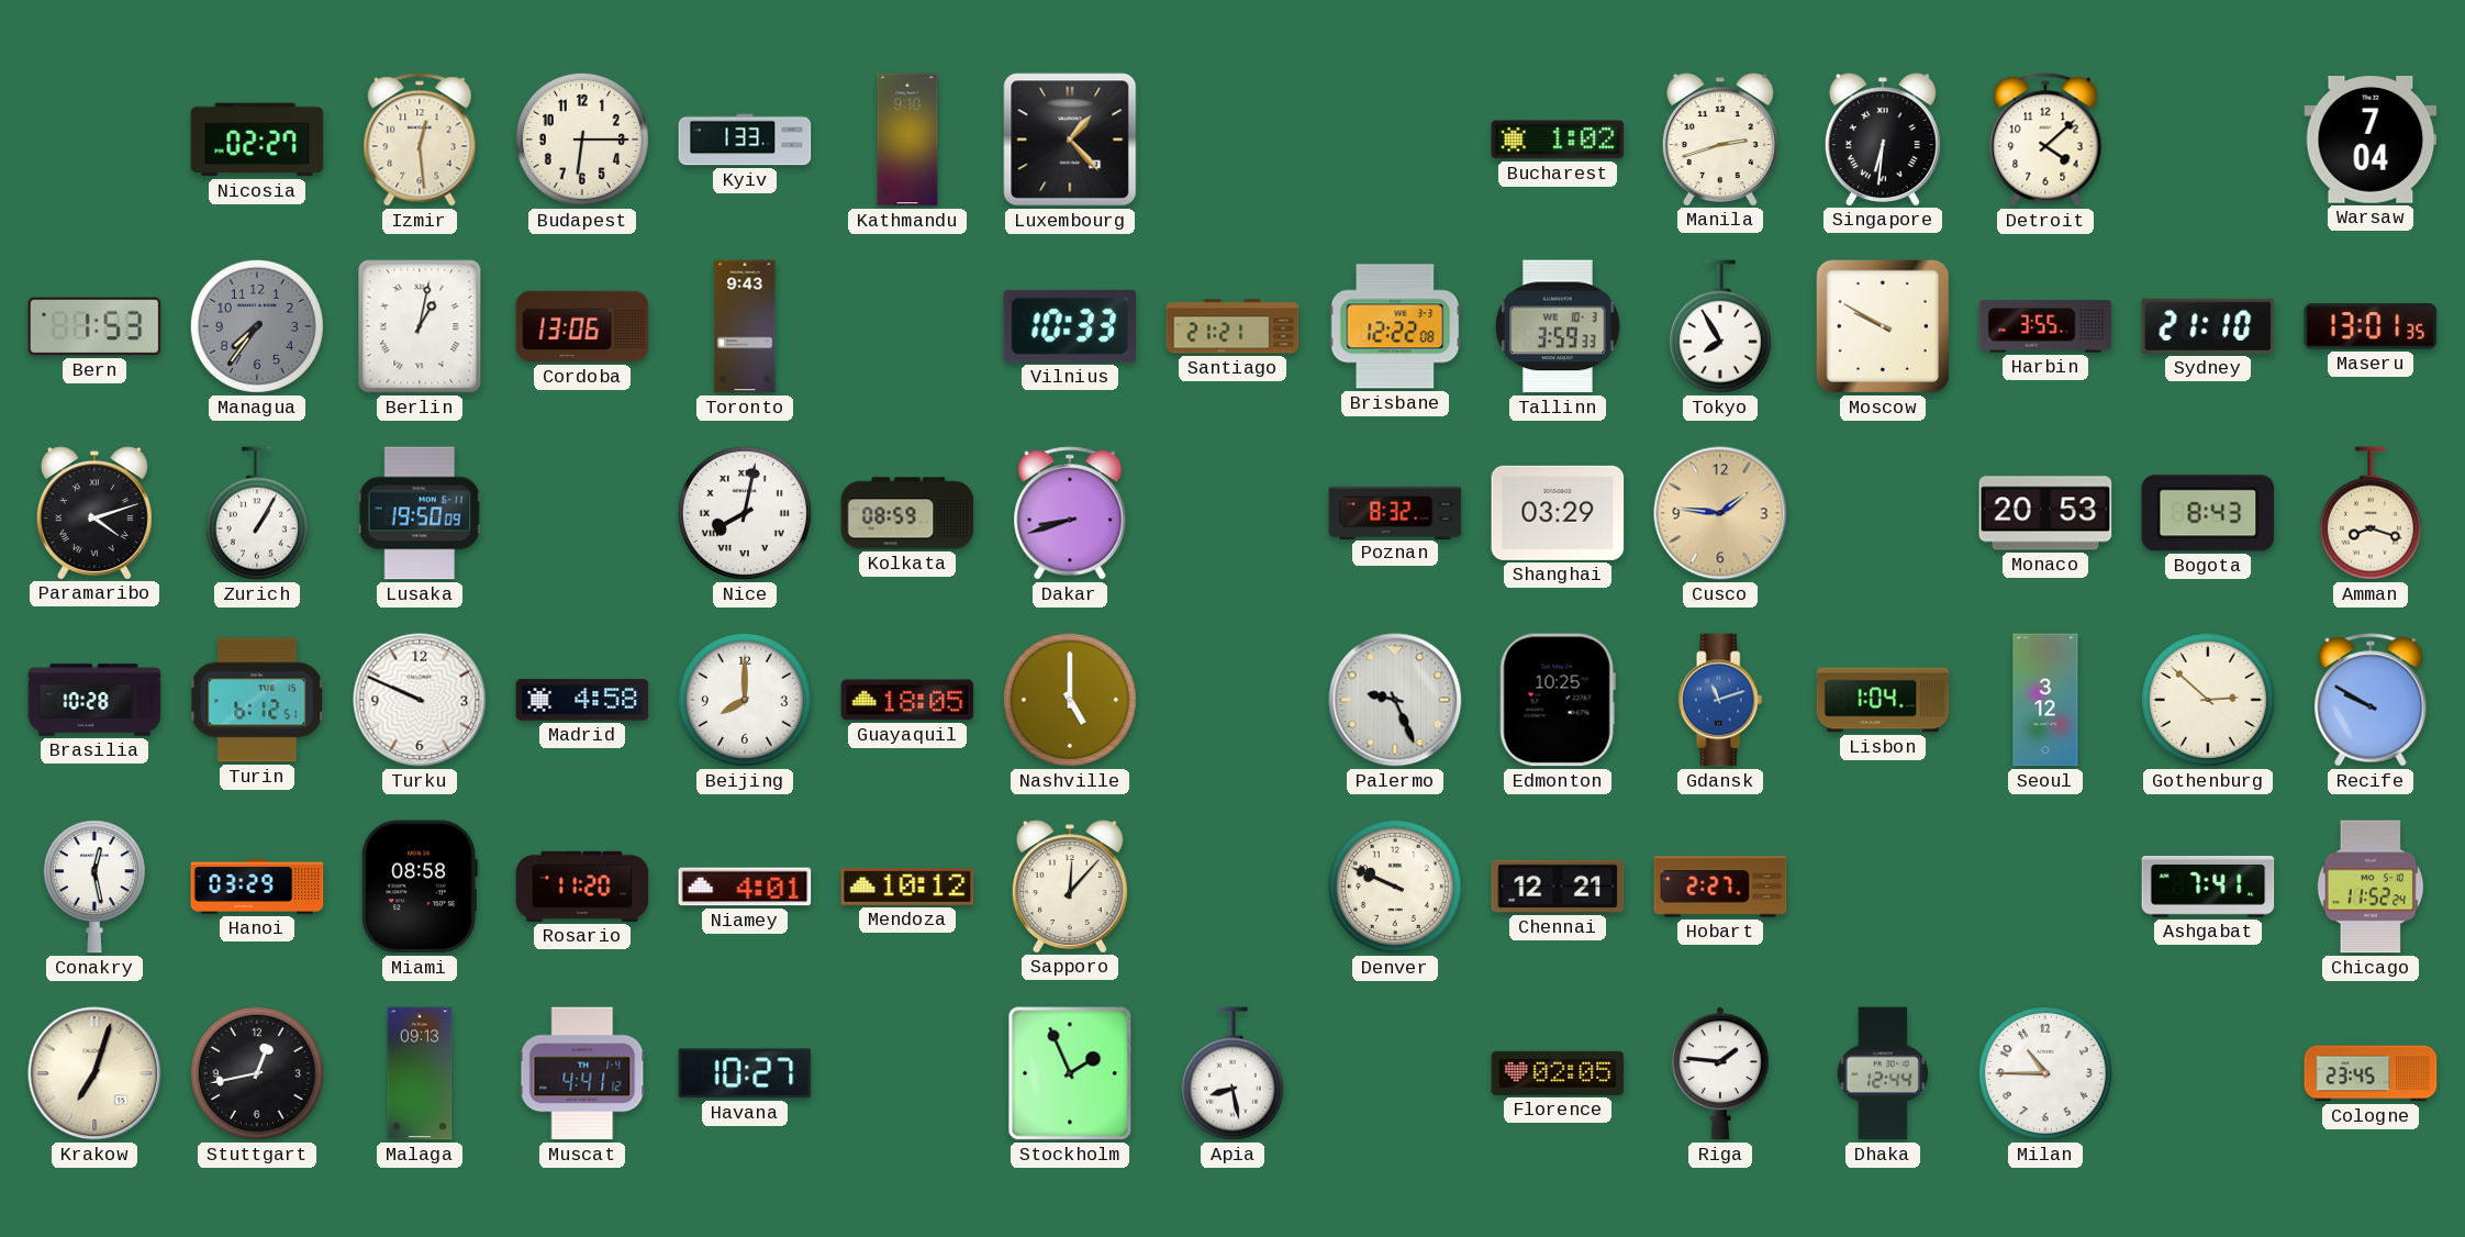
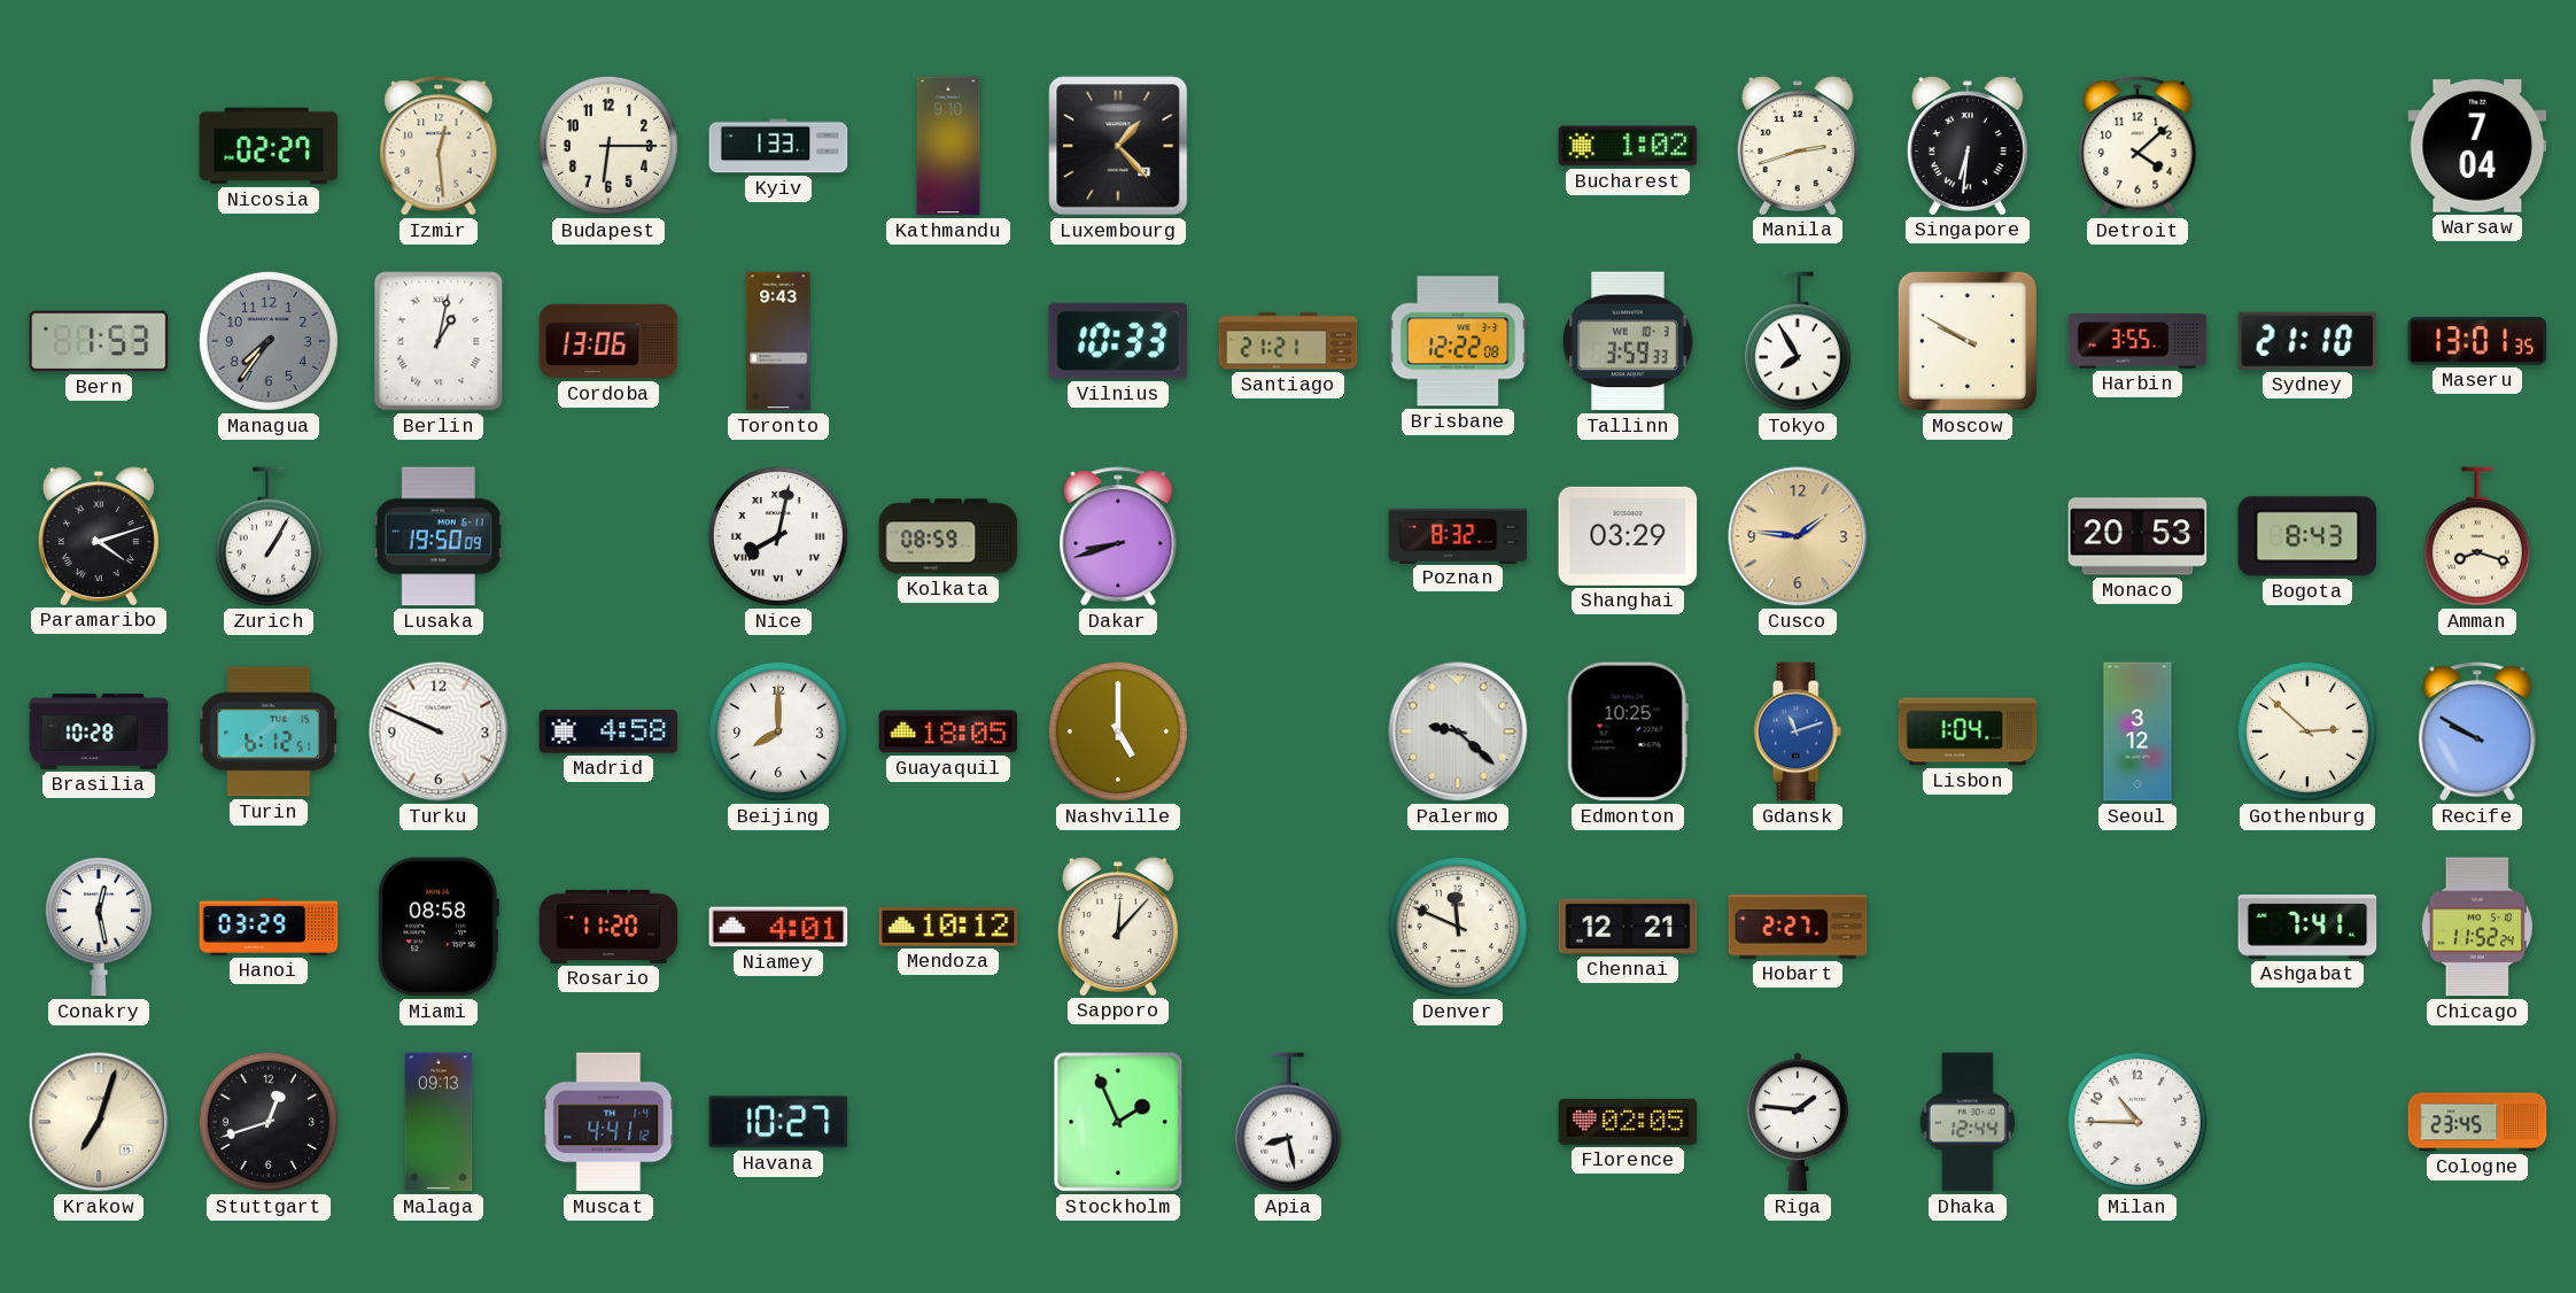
Palermo: 9:26 -> 9:22 (1458, 731)
Denver: 9:49 -> 11:49 (1458, 927)
Stuttgart: 12:43 -> 12:42 (269, 1122)
